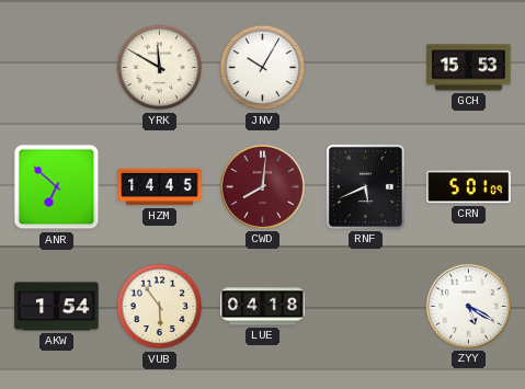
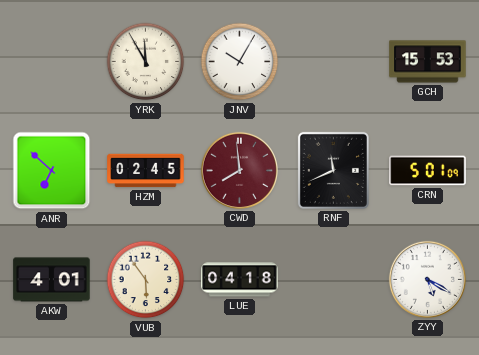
YRK: 11:50 -> 11:55 (146, 62)
HZM: 14:45 -> 02:45 (146, 171)
CWD: 8:01 -> 7:59 (239, 170)
RNF: 5:41 -> 11:41 (333, 170)
AKW: 1:54 -> 4:01 (52, 280)
